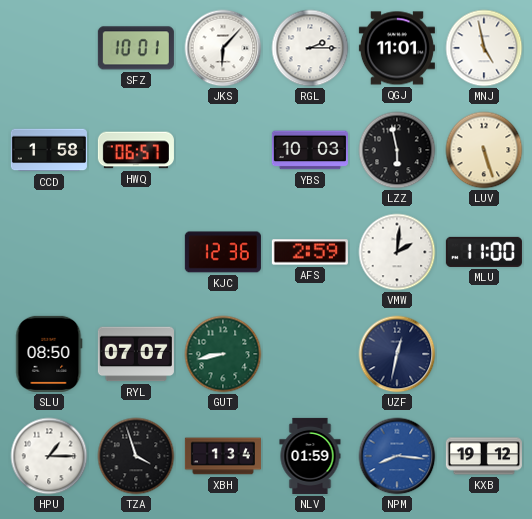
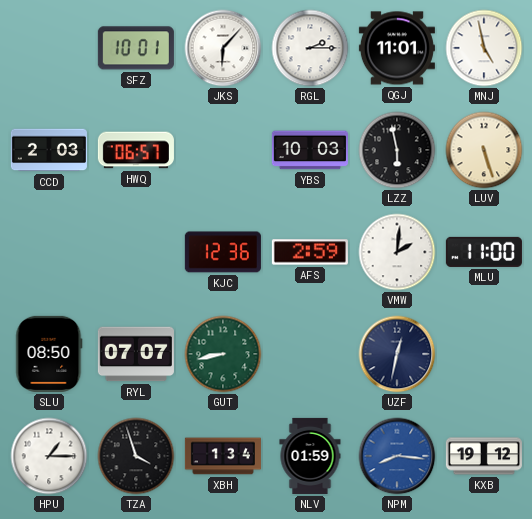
CCD: 1:58 -> 2:03 (49, 150)
